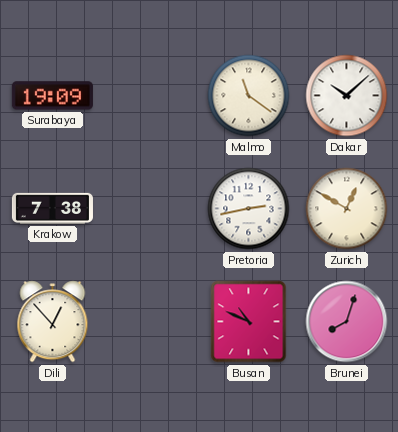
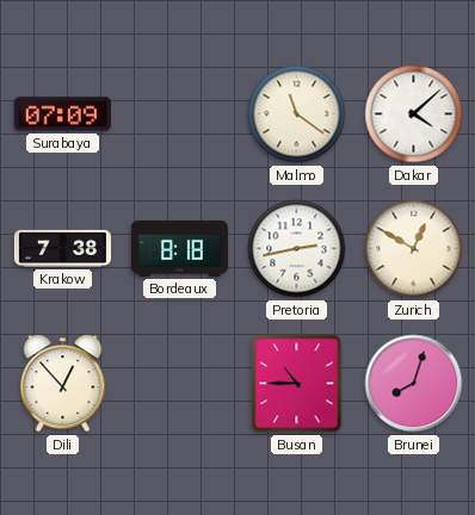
Surabaya: 19:09 -> 07:09 (62, 114)
Dakar: 10:08 -> 4:08 (414, 114)
Bordeaux: none -> 8:18 (179, 248)
Busan: 10:49 -> 10:45 (297, 384)
